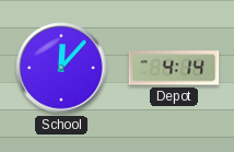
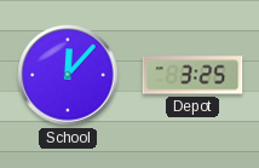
Depot: 4:14 -> 3:25 (192, 75)
